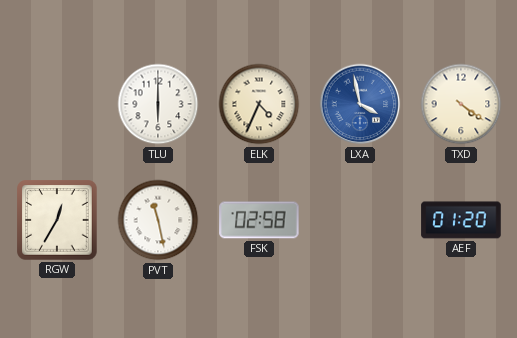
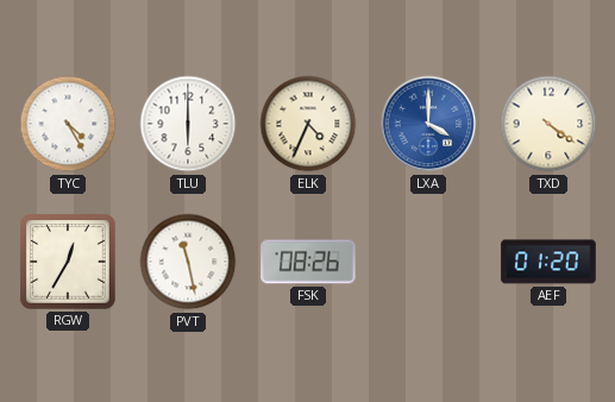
TYC: none -> 4:25 (68, 124)
LXA: 3:58 -> 4:00 (428, 124)
FSK: 02:58 -> 08:26 (308, 262)
